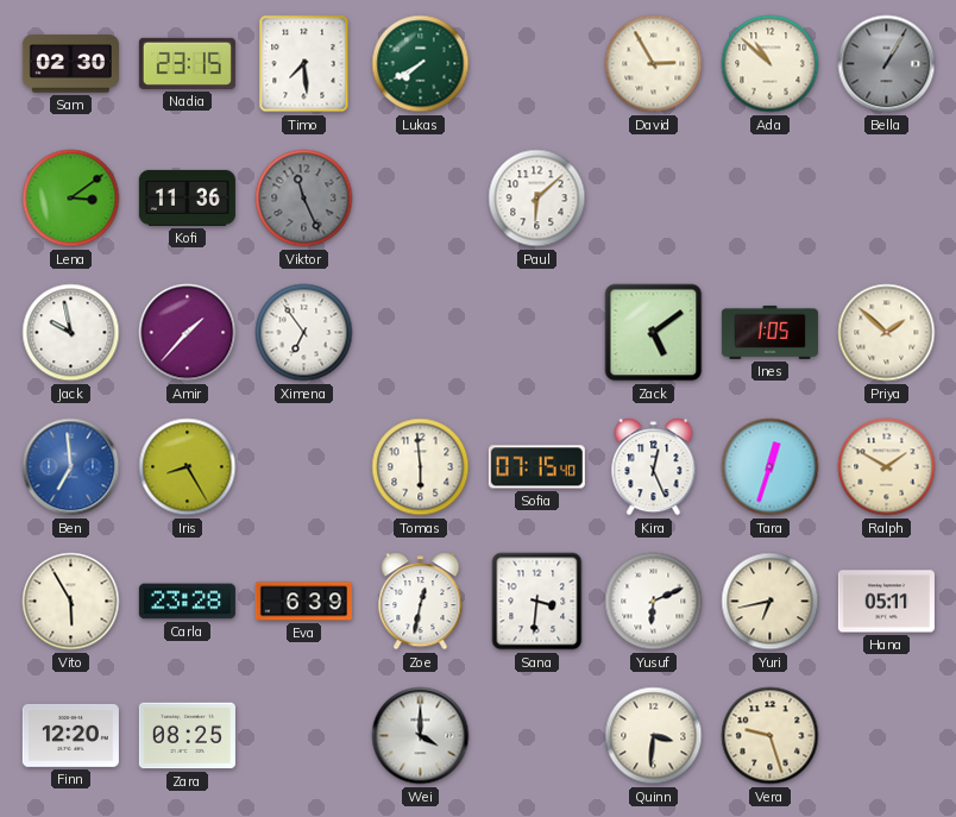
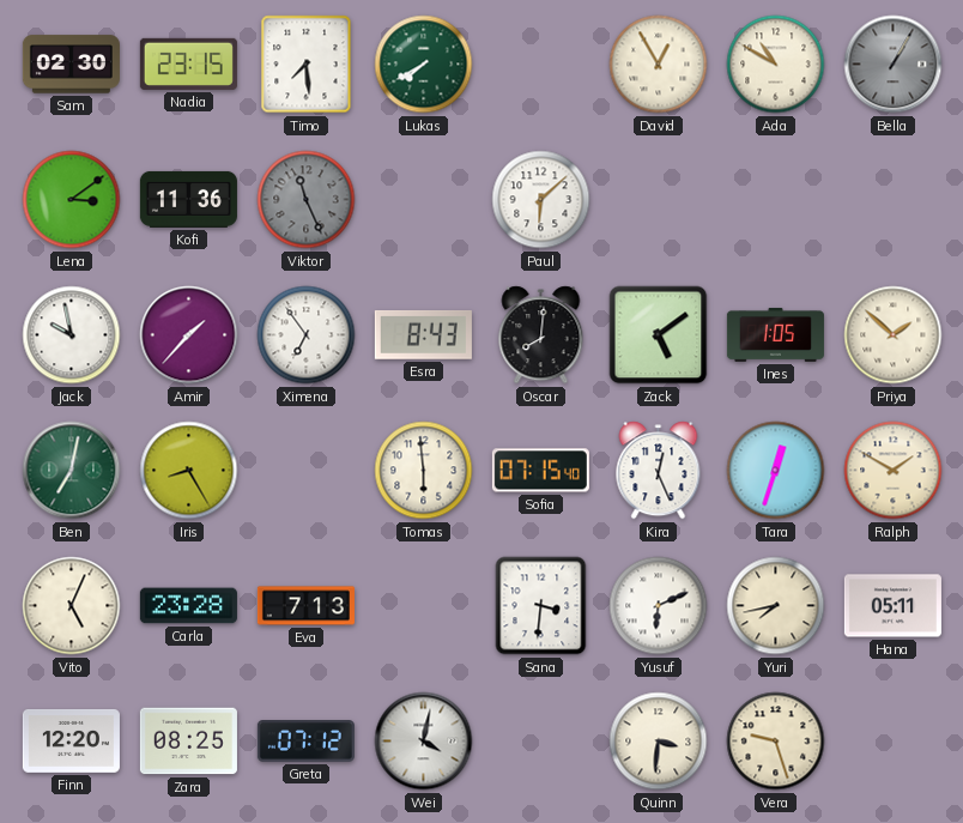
David: 2:55 -> 12:55 (659, 65)
Ada: 10:52 -> 10:50 (776, 65)
Esra: none -> 8:43 (423, 334)
Oscar: none -> 8:01 (541, 335)
Ben: 6:59 -> 7:02 (72, 471)
Ben dial: blue -> green (72, 471)
Vito: 5:55 -> 5:04 (72, 606)
Eva: 6:39 -> 7:13 (305, 606)
Zoe: 12:32 -> none (421, 602)
Yuri: 6:43 -> 7:43 (776, 606)
Greta: none -> 07:12 (305, 742)
Wei: 4:00 -> 4:02 (424, 742)
